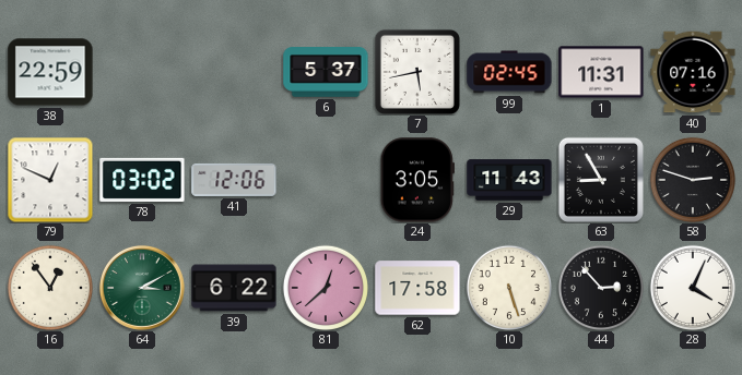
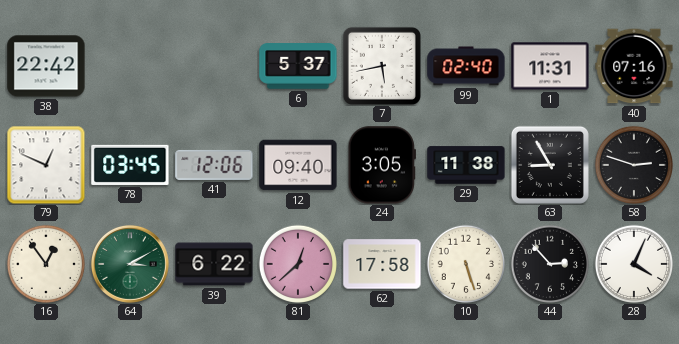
38: 22:59 -> 22:42 (46, 66)
99: 02:45 -> 02:40 (466, 66)
78: 03:02 -> 03:45 (130, 165)
12: none -> 09:40 (298, 165)
29: 11:43 -> 11:38 (466, 165)
